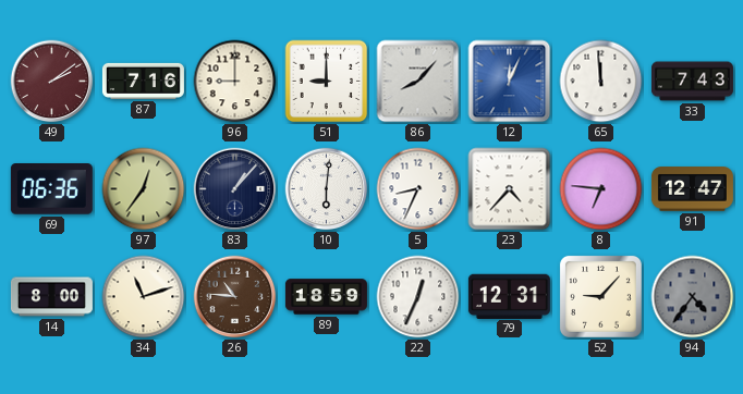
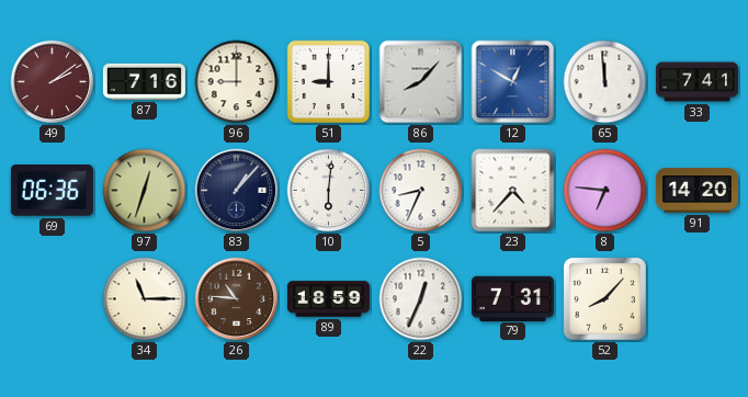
12: 12:04 -> 12:50 (513, 82)
33: 7:43 -> 7:41 (696, 82)
97: 12:36 -> 12:33 (145, 191)
91: 12:47 -> 14:20 (696, 191)
14: 8:00 -> none (51, 297)
34: 11:12 -> 11:15 (145, 299)
79: 12:31 -> 7:31 (512, 298)
52: 9:07 -> 8:07 (604, 298)
94: 4:36 -> none (693, 297)
